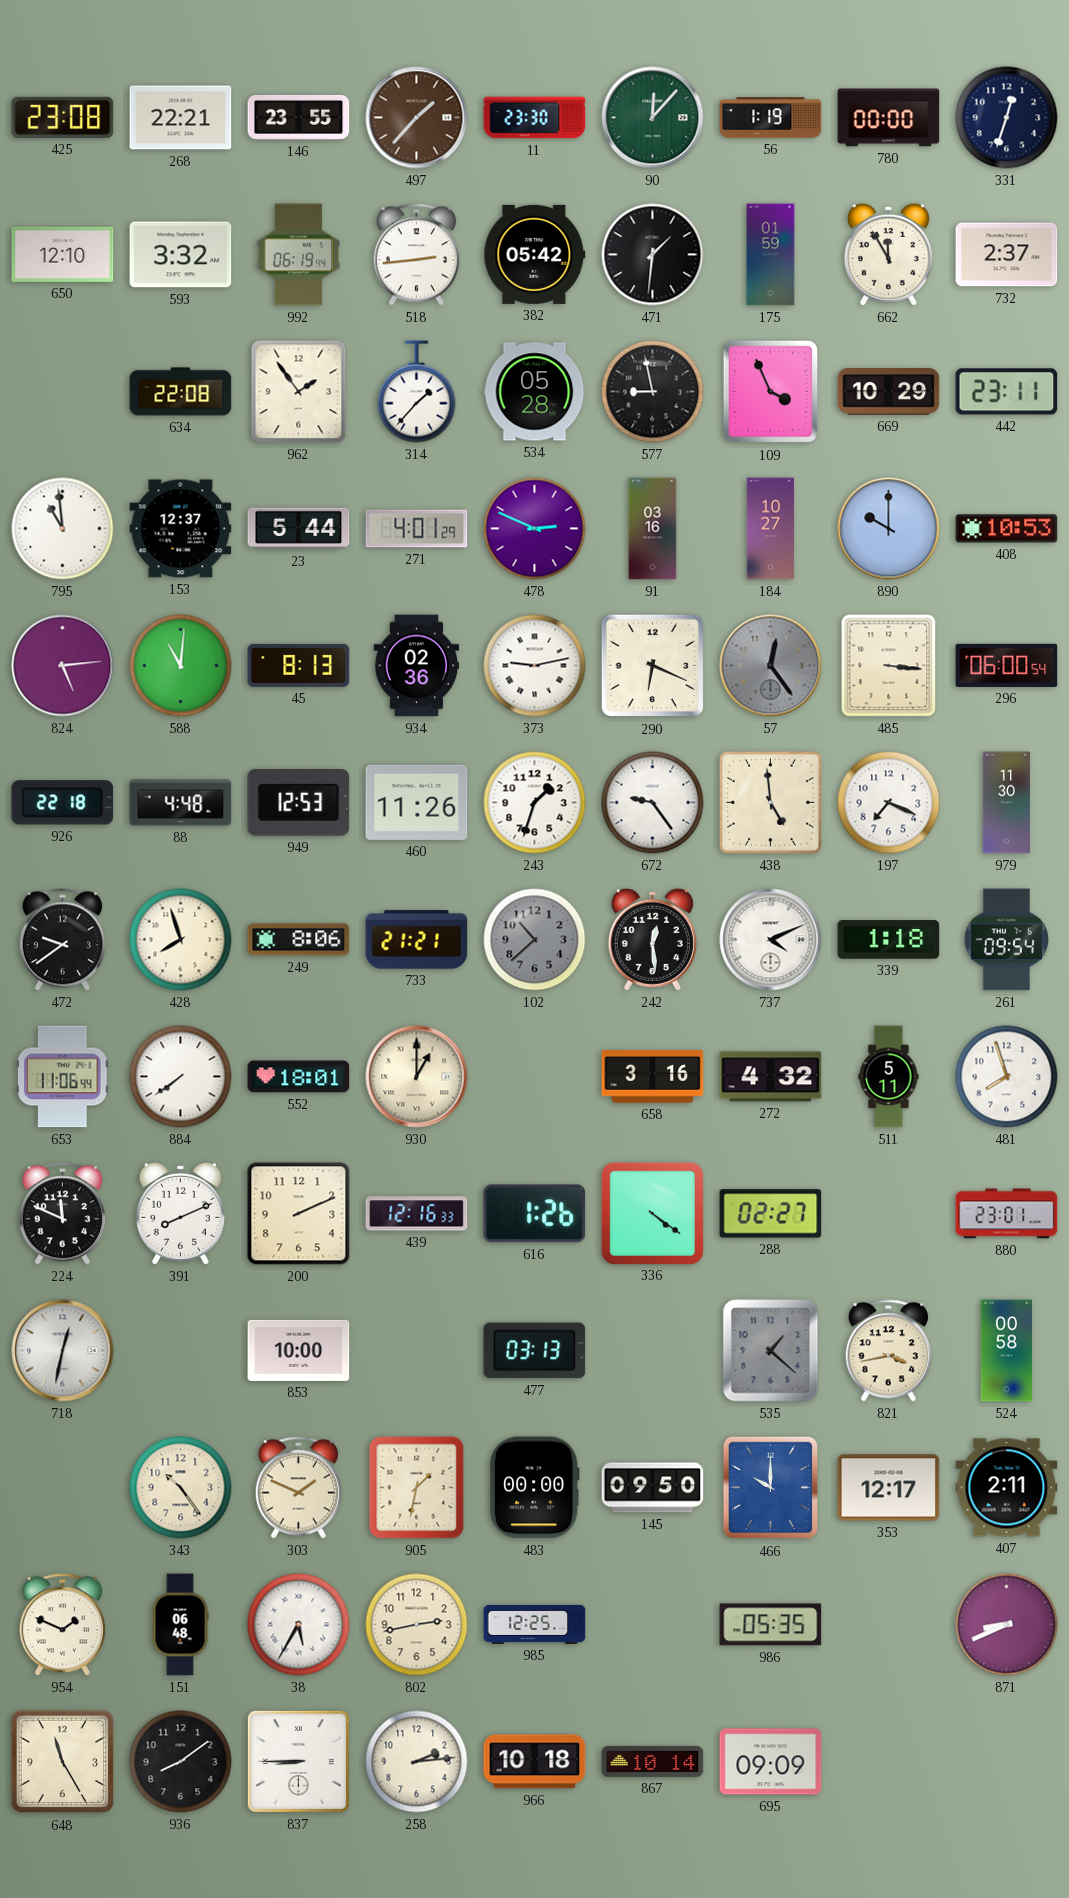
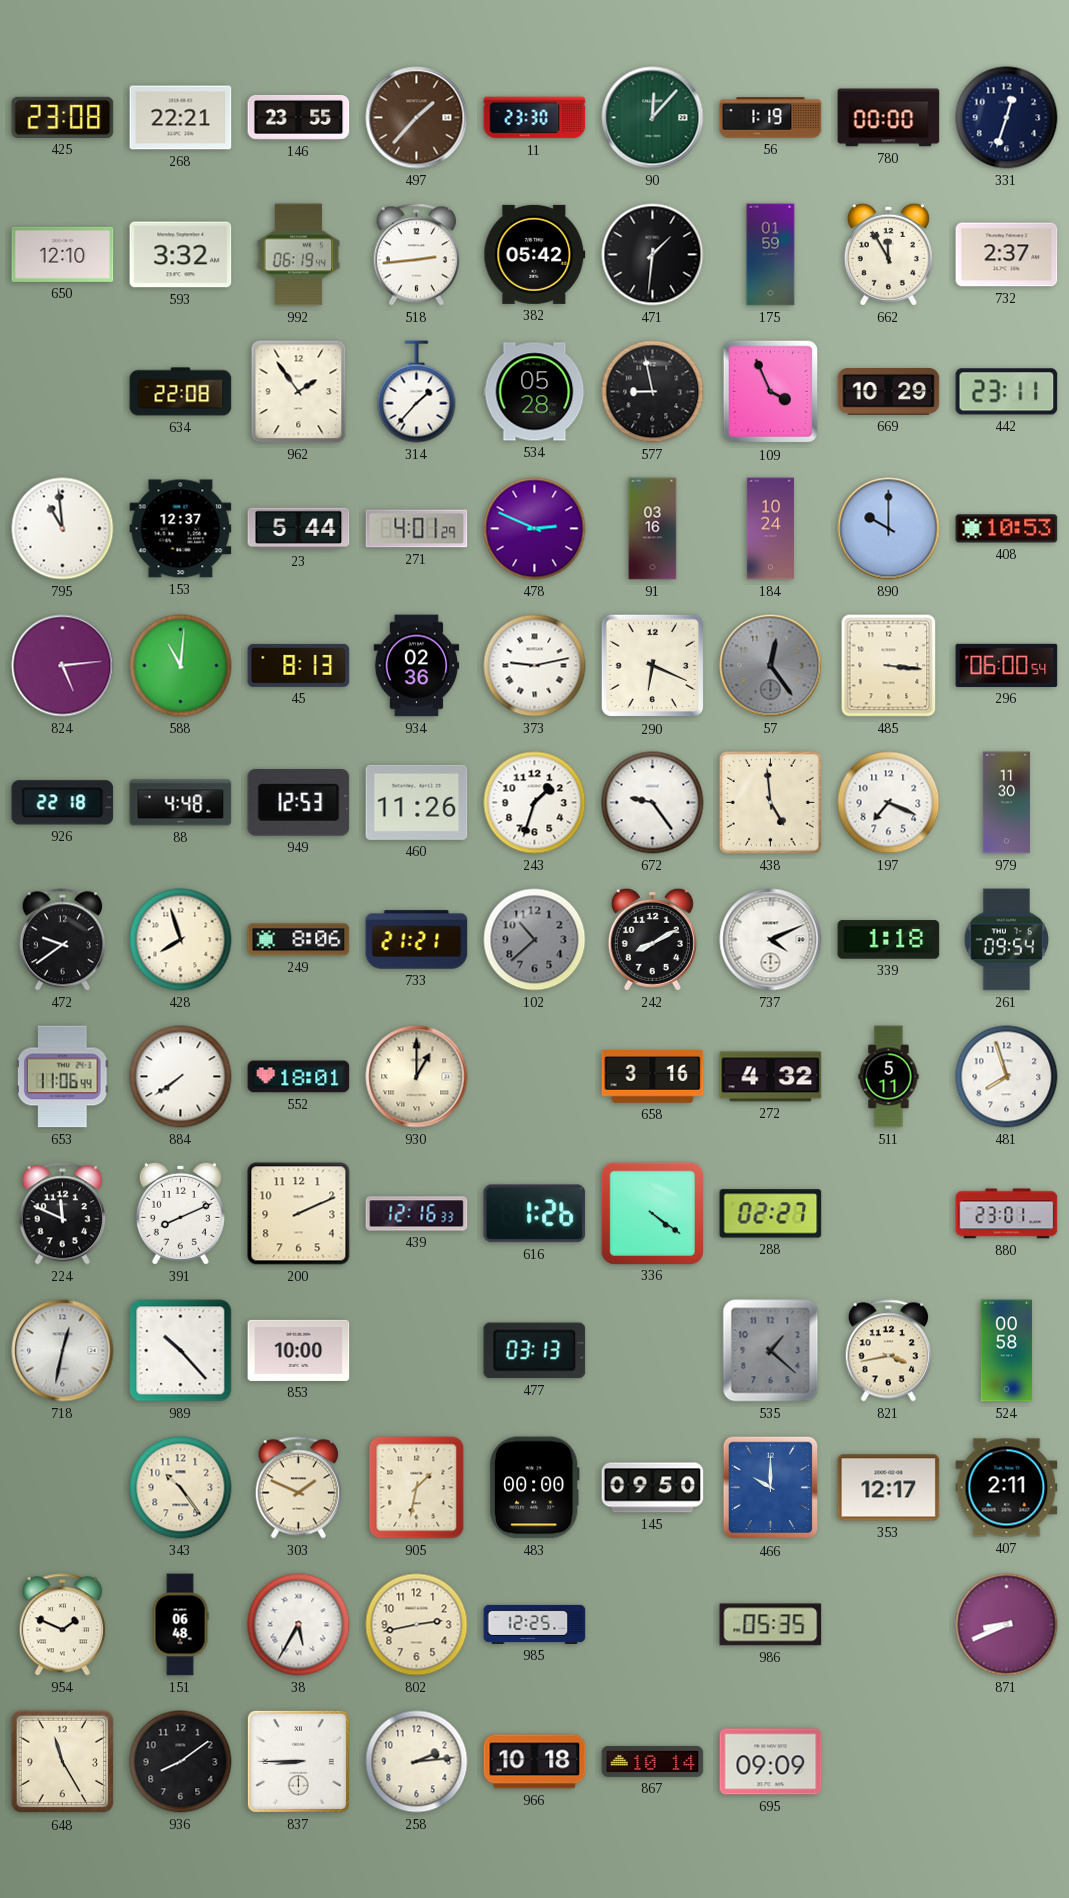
184: 10:27 -> 10:24 (770, 529)
242: 12:29 -> 8:10 (652, 939)
989: none -> 10:23 (181, 1351)
